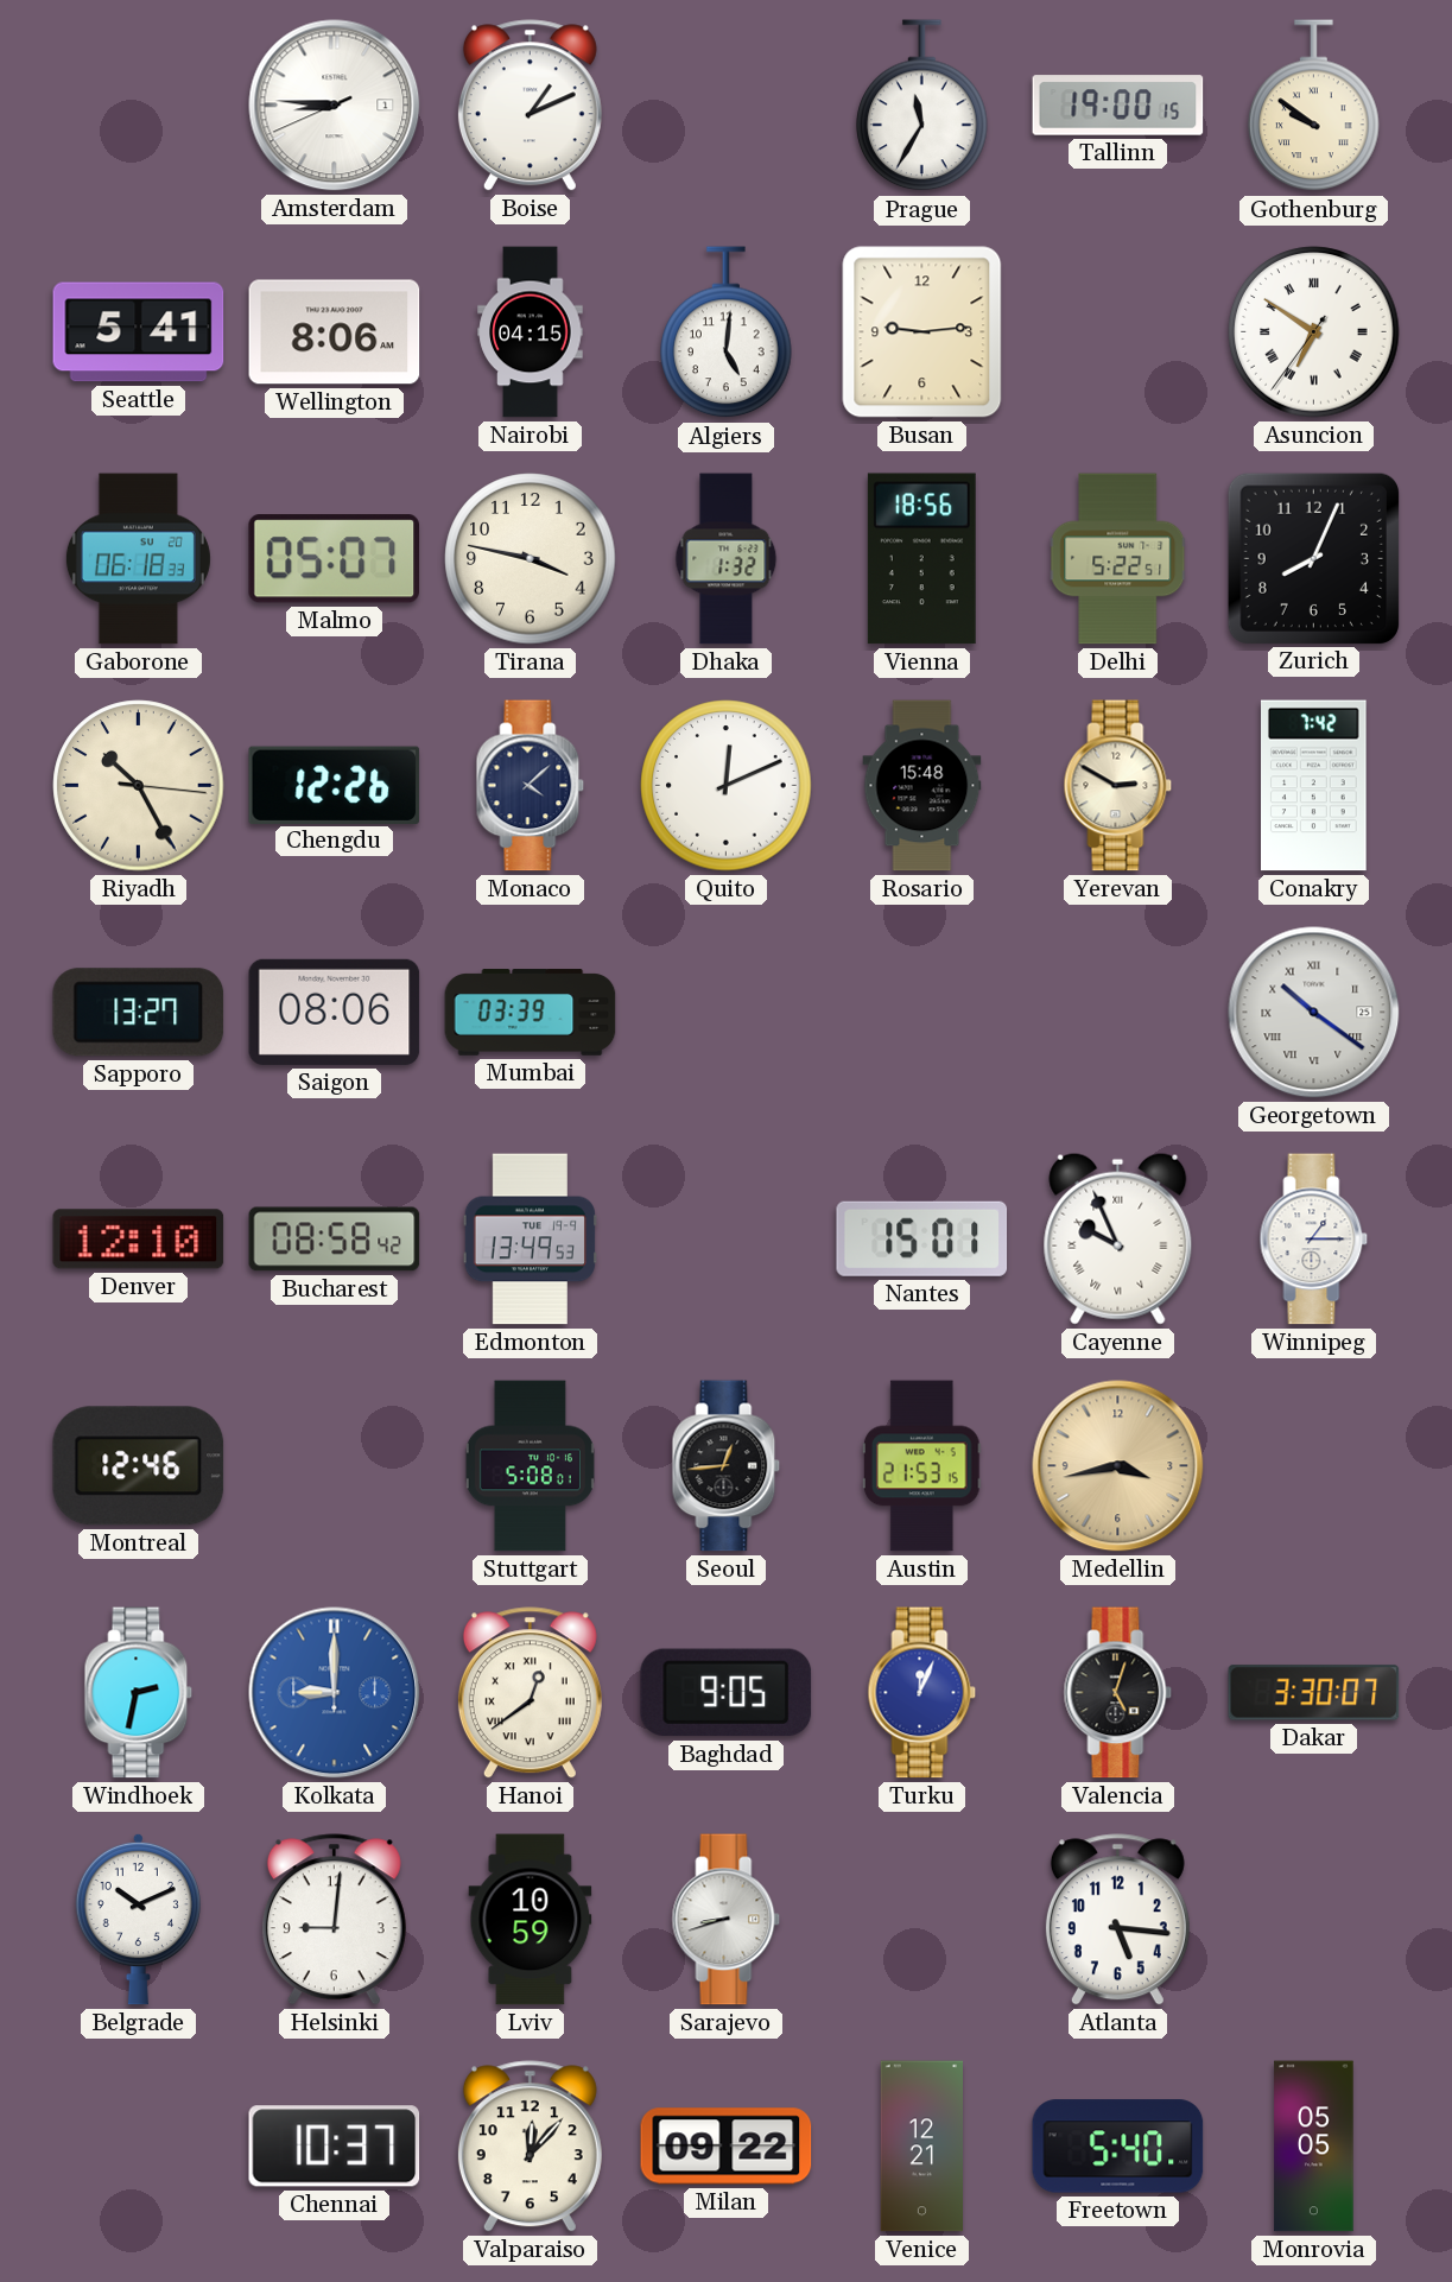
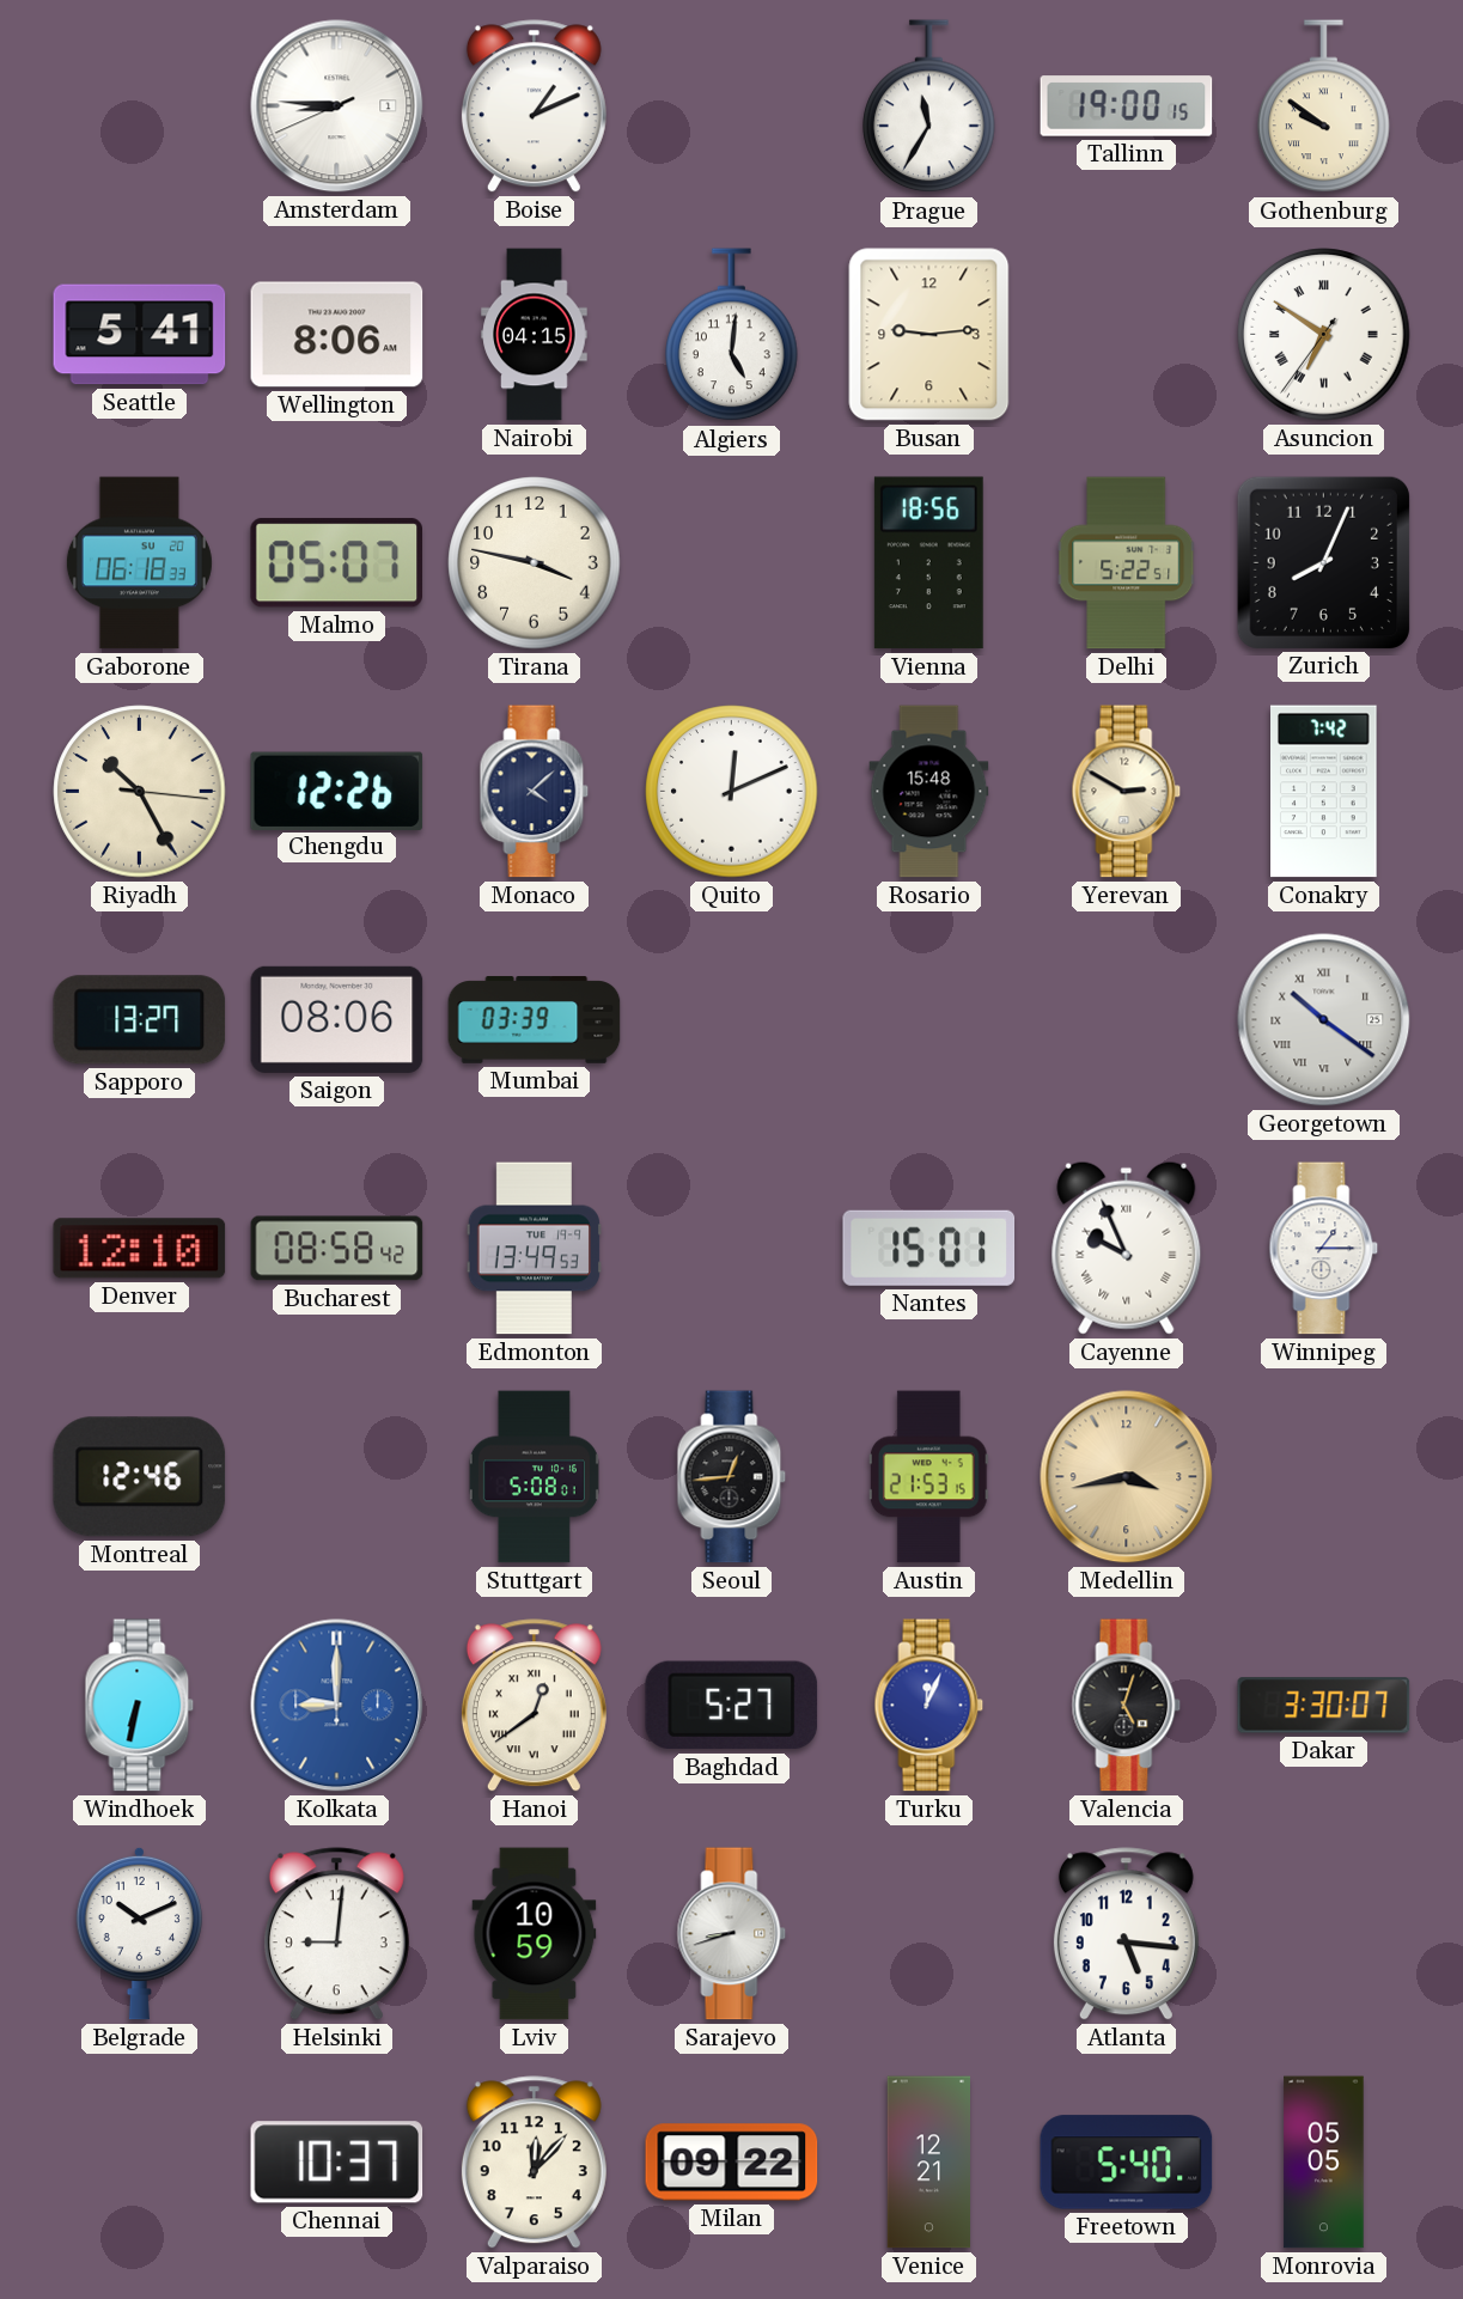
Dhaka: 1:32 -> none (727, 559)
Windhoek: 2:32 -> 6:32 (140, 1706)
Baghdad: 9:05 -> 5:27 (732, 1706)
